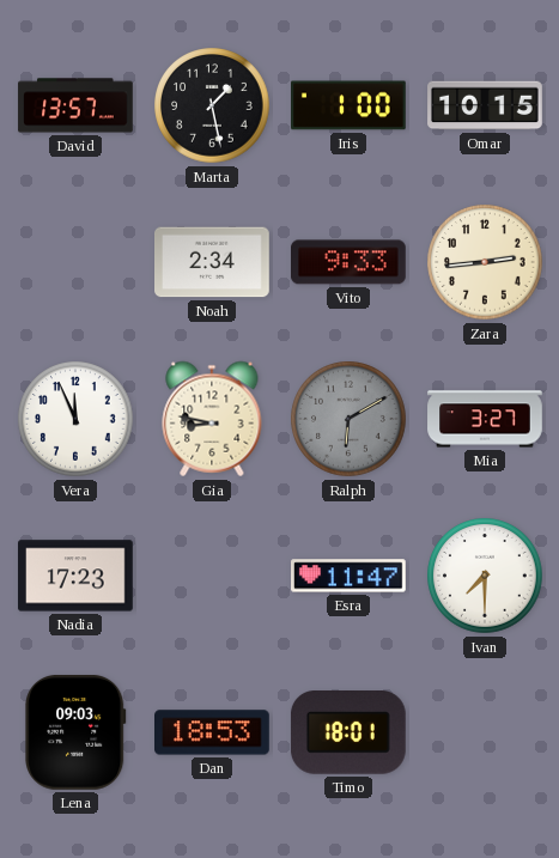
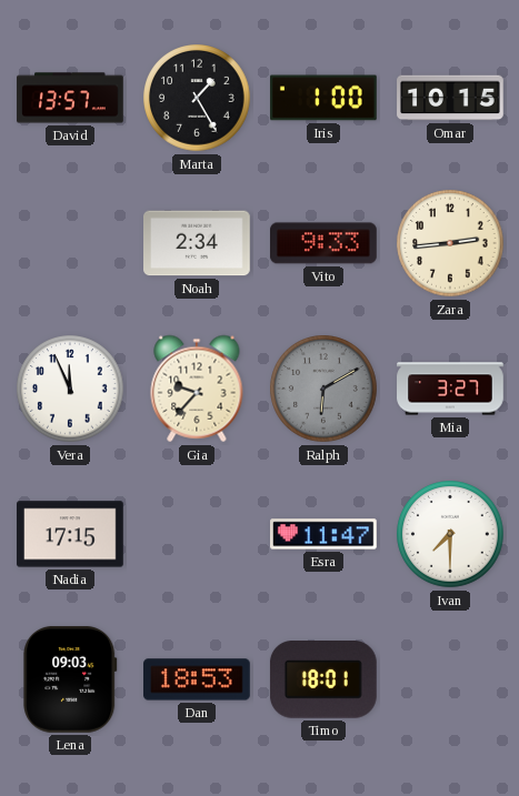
Marta: 1:28 -> 1:25 (197, 98)
Gia: 8:47 -> 9:37 (197, 389)
Nadia: 17:23 -> 17:15 (71, 534)
